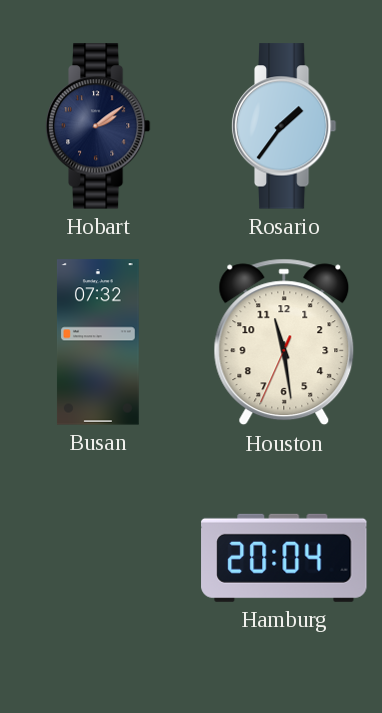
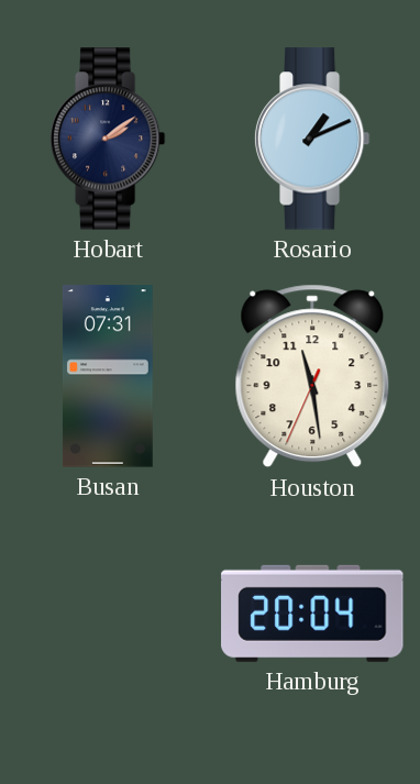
Rosario: 1:36 -> 1:11 (312, 139)
Busan: 07:32 -> 07:31 (108, 376)
